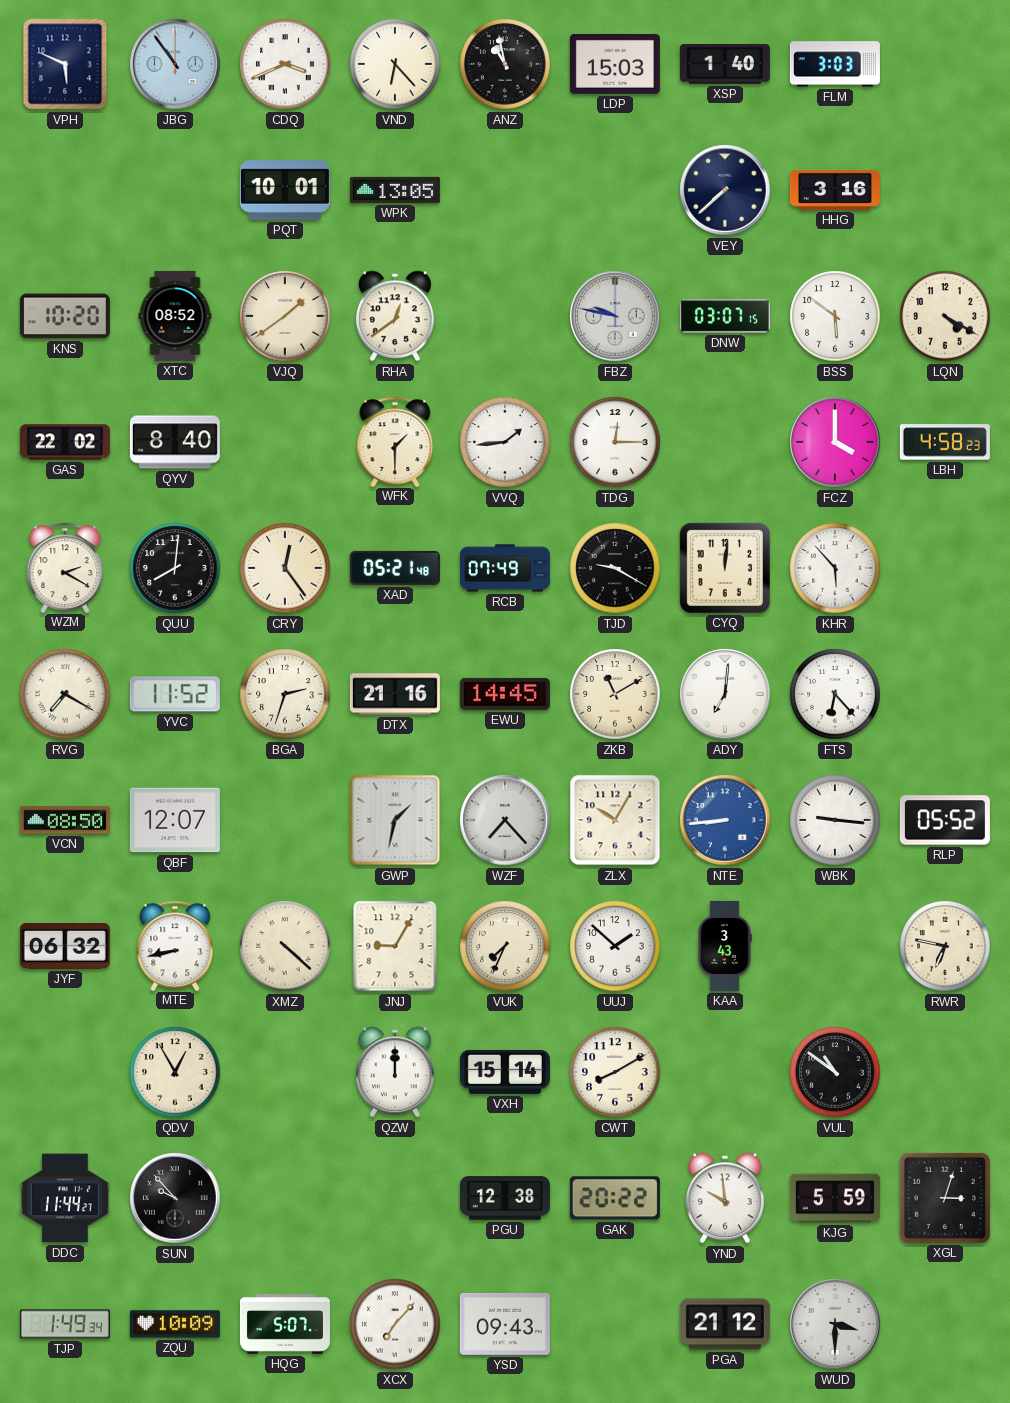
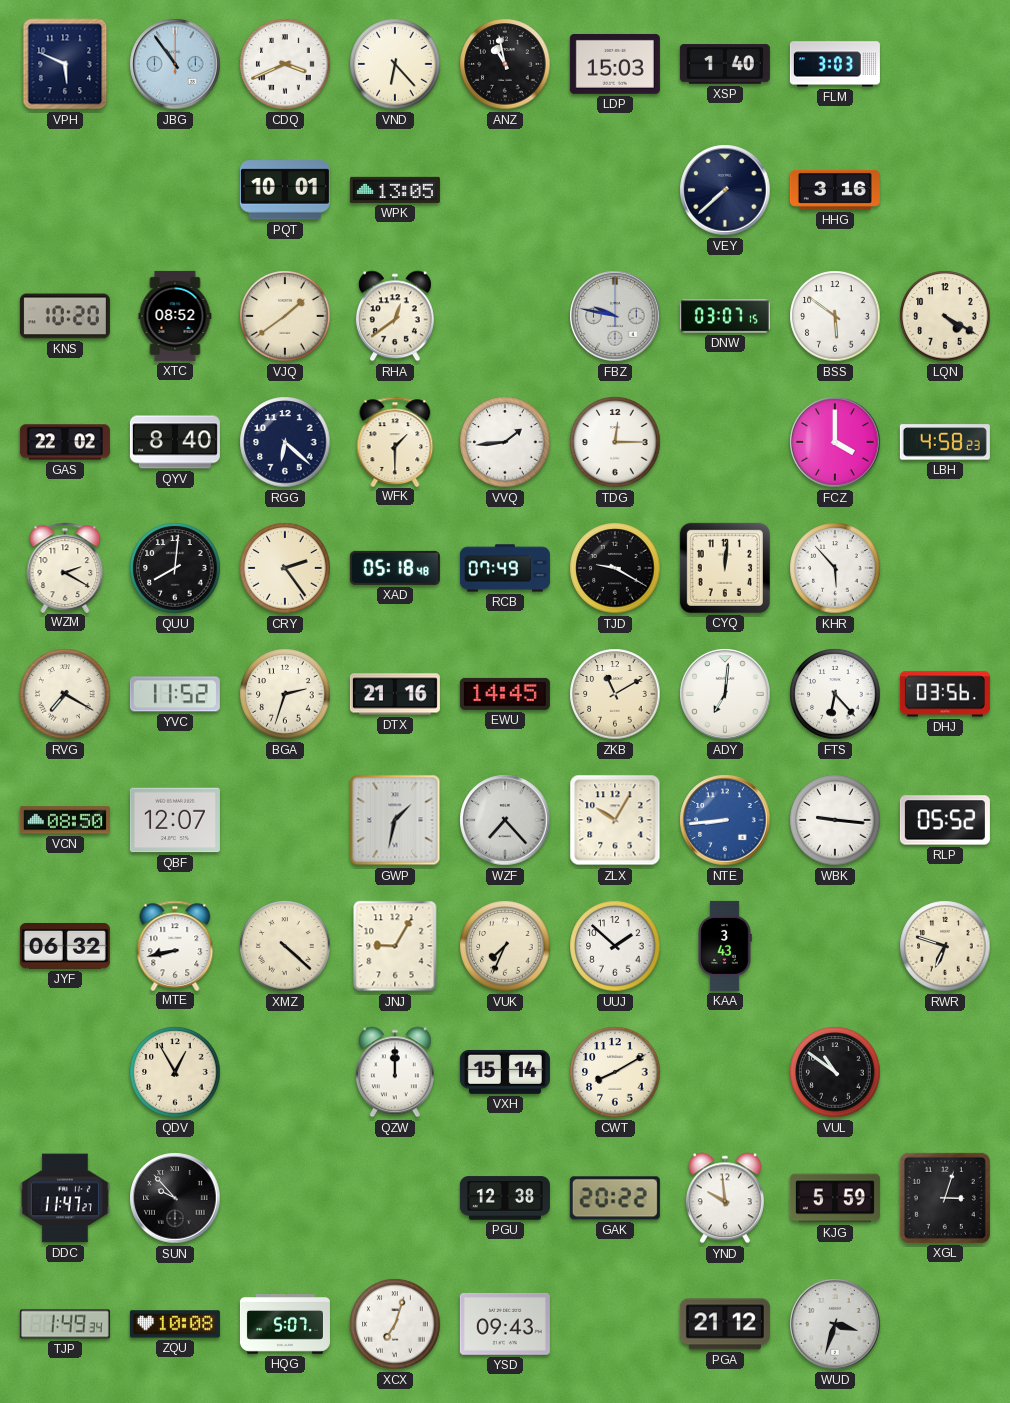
RGG: none -> 6:22 (285, 442)
CRY: 12:24 -> 2:24 (285, 568)
XAD: 05:21 -> 05:18 (395, 568)
DHJ: none -> 03:56 (945, 694)
RWR: 6:47 -> 6:48 (945, 946)
DDC: 11:44 -> 11:47 (65, 1198)
ZQU: 10:09 -> 10:08 (175, 1324)
XCX: 7:07 -> 7:03 (395, 1324)
WUD: 3:30 -> 3:33 (835, 1324)
